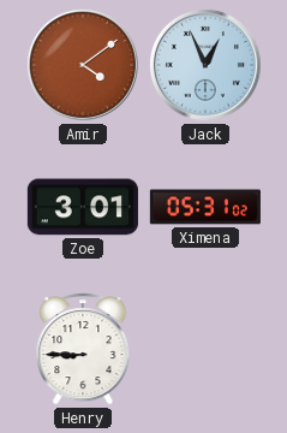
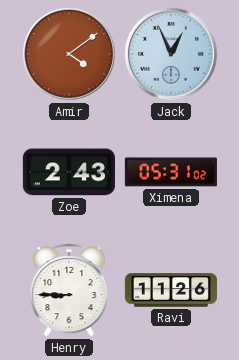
Zoe: 3:01 -> 2:43 (69, 172)
Ravi: none -> 11:26 (171, 290)
